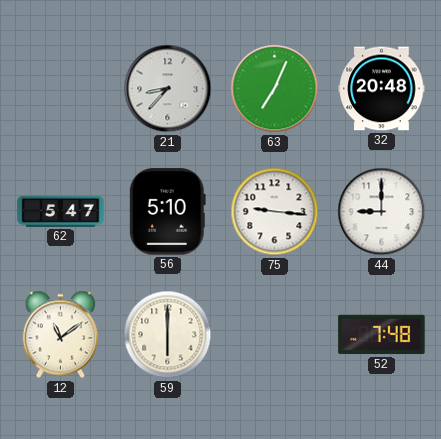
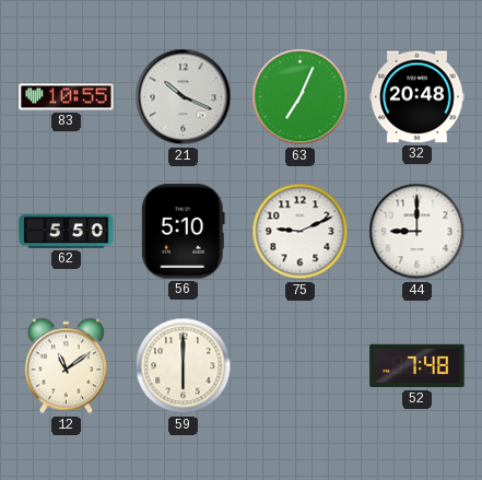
83: none -> 10:55 (67, 97)
21: 8:37 -> 10:19 (184, 97)
62: 5:47 -> 5:50 (67, 231)
75: 9:16 -> 9:11 (301, 232)
